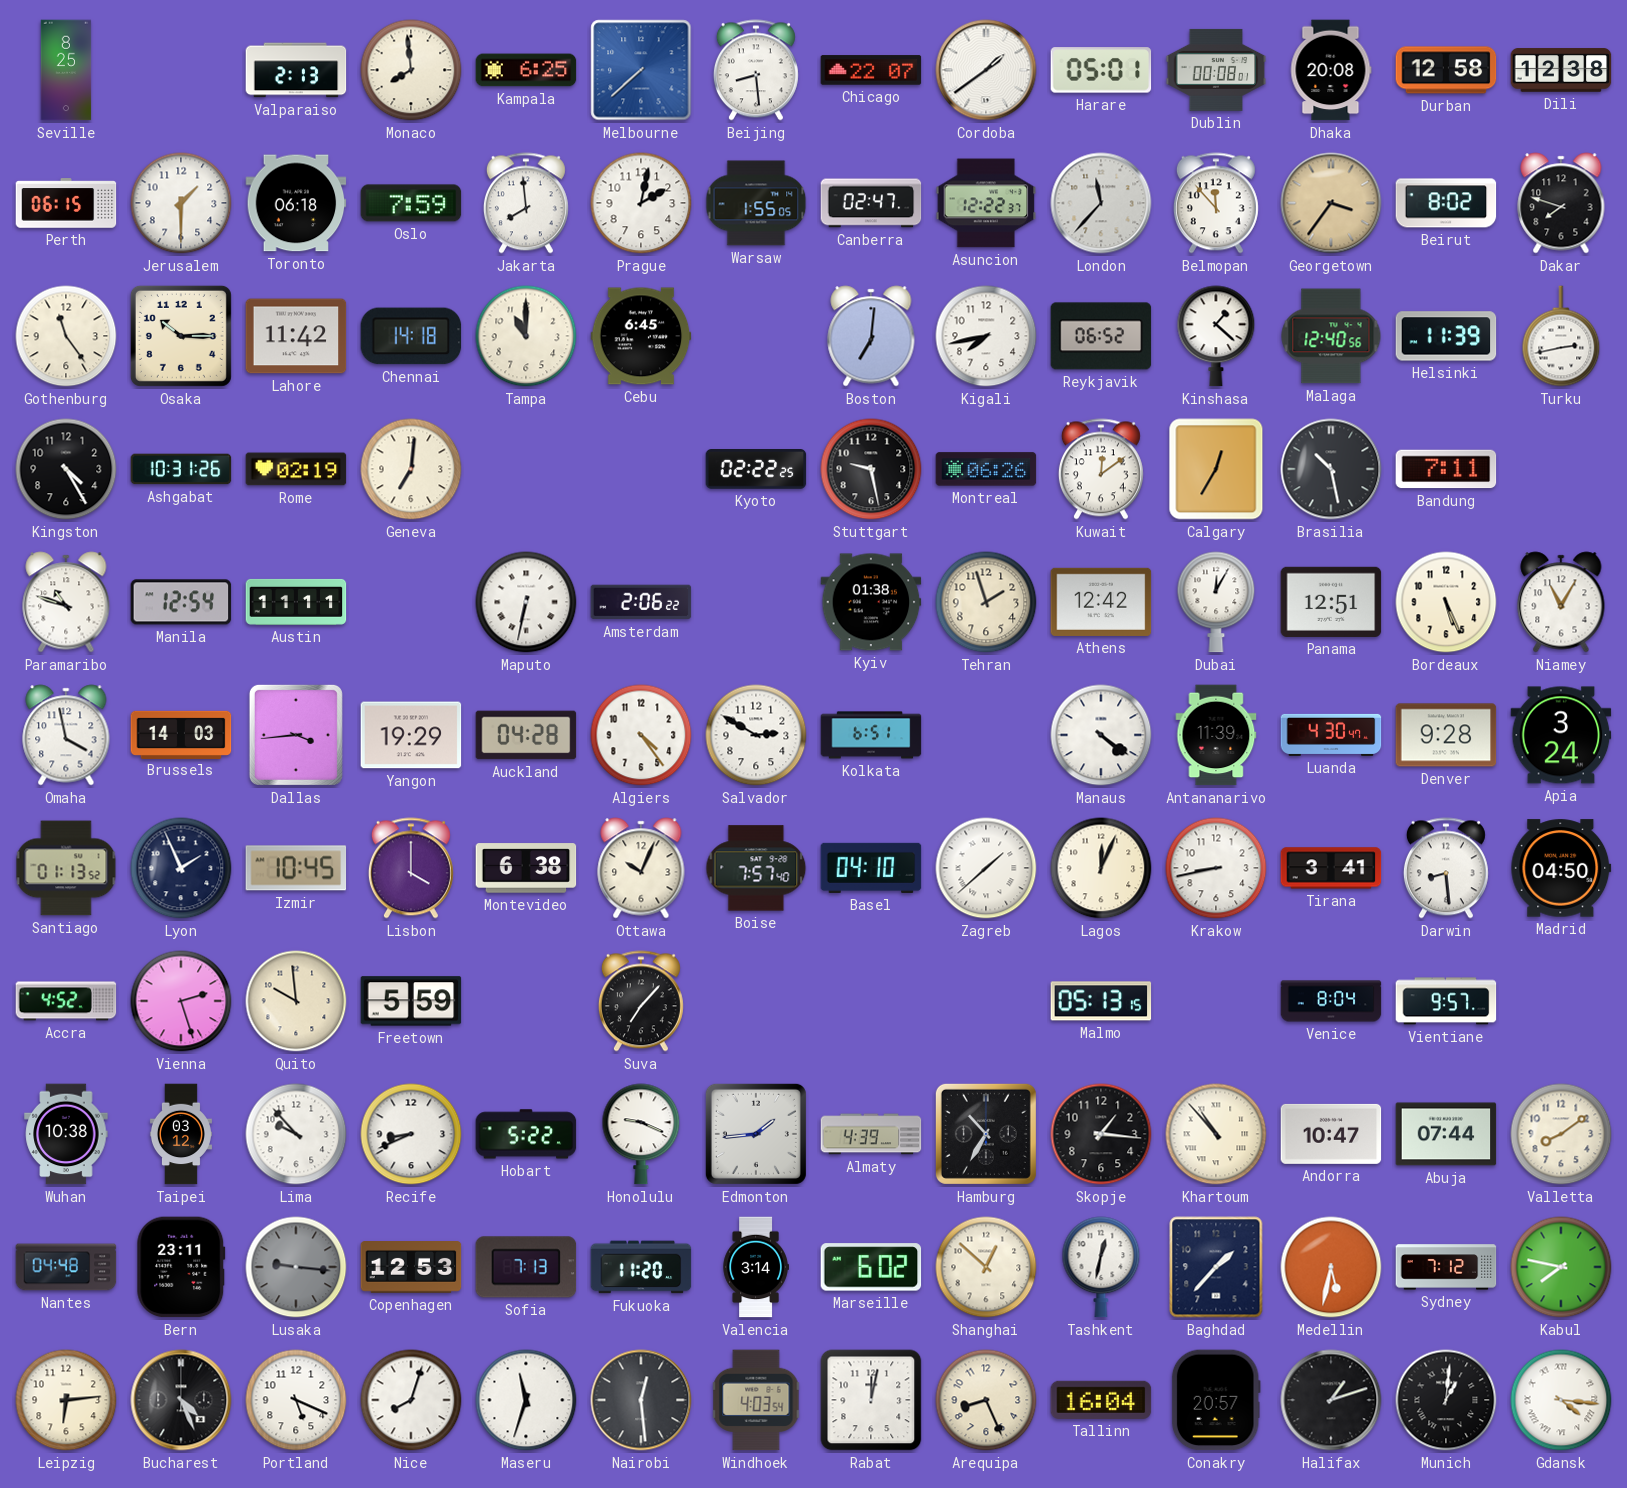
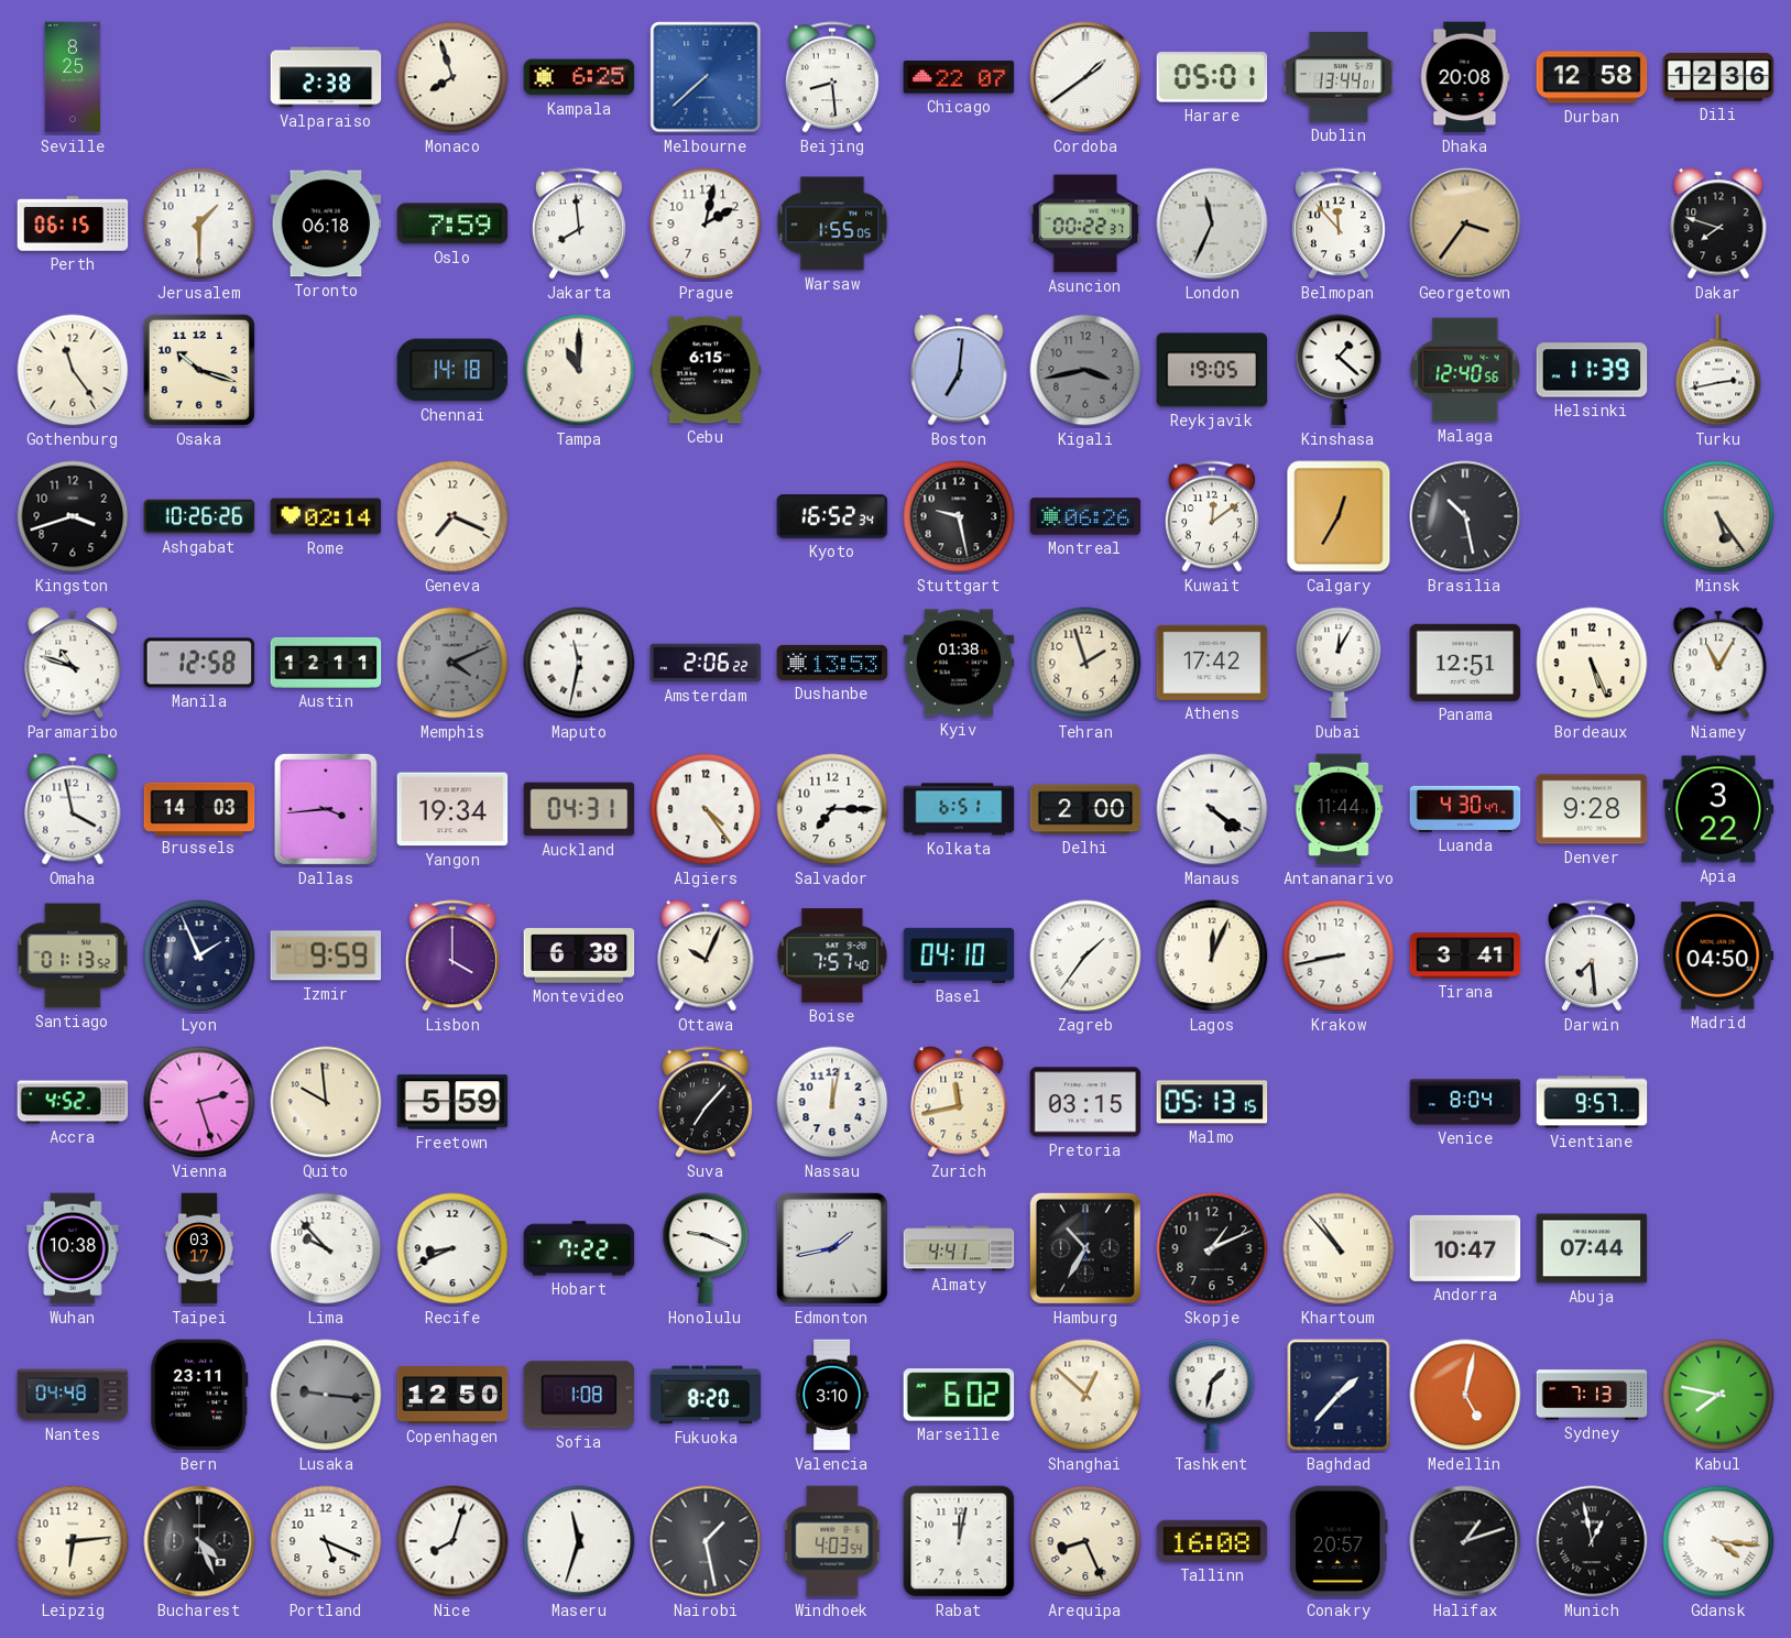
Valparaiso: 2:13 -> 2:38 (326, 77)
Monaco: 7:59 -> 7:57 (452, 77)
Dublin: 00:08 -> 13:44 (1339, 77)
Dili: 12:38 -> 12:36 (1718, 77)
Canberra: 02:47 -> none (871, 203)
Asuncion: 12:22 -> 00:22 (1085, 223)
London: 11:37 -> 11:34 (1212, 223)
Beirut: 8:02 -> none (1446, 203)
Osaka: 10:15 -> 10:18 (199, 370)
Lahore: 11:42 -> none (296, 336)
Cebu: 6:45 -> 6:15 (706, 370)
Kigali: 7:43 -> 3:43 (1085, 370)
Kigali dial: white -> grey (1085, 370)
Reykjavik: 06:52 -> 19:05 (1212, 370)
Kingston: 4:25 -> 3:42 (73, 516)
Ashgabat: 10:31 -> 10:26 (199, 516)
Rome: 02:19 -> 02:14 (326, 516)
Geneva: 7:01 -> 7:19 (452, 516)
Kyoto: 02:22 -> 16:52 (832, 517)
Bandung: 7:11 -> none (1446, 469)
Minsk: none -> 5:24 (1718, 516)
Manila: 12:54 -> 12:58 (199, 663)
Austin: 11:11 -> 12:11 (326, 663)
Memphis: none -> 4:11 (452, 663)
Maputo: 6:32 -> 11:32 (579, 663)
Dushanbe: none -> 13:53 (832, 663)
Athens: 12:42 -> 17:42 (1212, 663)
Yangon: 19:29 -> 19:34 (452, 809)
Auckland: 04:28 -> 04:31 (579, 809)
Salvador: 2:50 -> 7:15 (832, 809)
Delhi: none -> 2:00 (1085, 809)
Antananarivo: 11:39 -> 11:44 (1339, 809)
Apia: 3:24 -> 3:22 (1718, 809)
Izmir: 10:45 -> 9:59 (326, 955)
Zagreb: 1:38 -> 1:36 (1085, 955)
Darwin: 8:29 -> 7:29 (1592, 955)
Nassau: none -> 12:02 (832, 1102)
Zurich: none -> 11:43 (959, 1102)
Pretoria: none -> 03:15 (1085, 1102)
Taipei: 03:12 -> 03:17 (199, 1248)
Hobart: 5:22 -> 7:22 (579, 1248)
Edmonton: 1:44 -> 1:43 (832, 1248)
Almaty: 4:39 -> 4:41 (959, 1248)
Skopje: 1:16 -> 1:11 (1212, 1248)
Valletta: 8:09 -> none (1561, 1134)
Copenhagen: 12:53 -> 12:50 (452, 1396)
Sofia: 7:13 -> 1:08 (579, 1395)
Fukuoka: 11:20 -> 8:20 (706, 1395)
Valencia: 3:14 -> 3:10 (832, 1395)
Tashkent: 12:32 -> 1:32 (1212, 1395)
Medellin: 5:32 -> 5:02 (1465, 1395)
Sydney: 7:12 -> 7:13 (1592, 1395)
Nairobi: 12:29 -> 1:28 (706, 1541)
Tallinn: 16:04 -> 16:08 (1212, 1541)
Munich: 1:01 -> 12:58 (1592, 1541)
